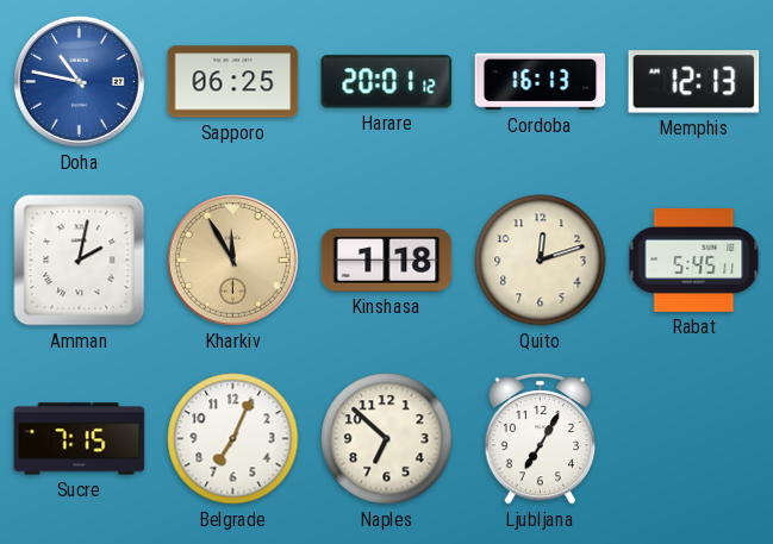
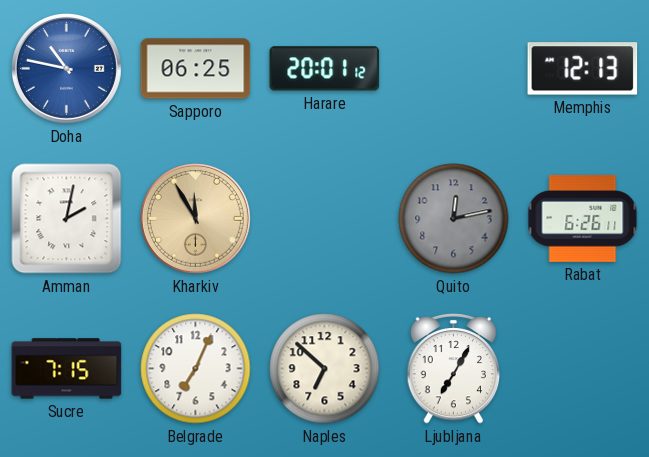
Cordoba: 16:13 -> none (541, 82)
Kinshasa: 1:18 -> none (387, 261)
Quito: 12:12 -> 12:13 (454, 219)
Quito dial: cream -> grey (454, 219)
Rabat: 5:45 -> 6:26 (583, 218)
